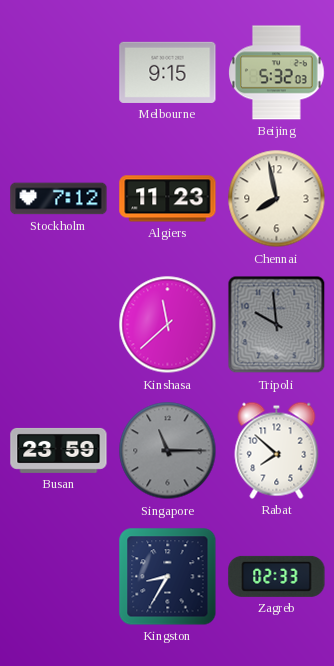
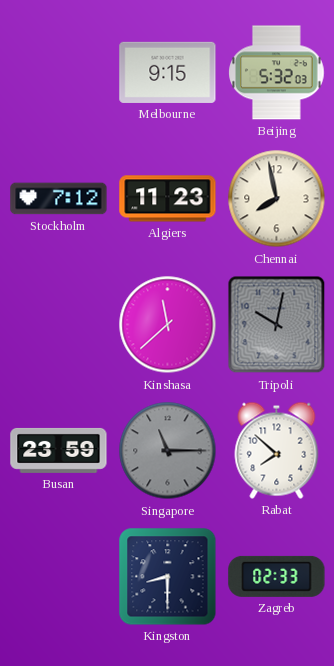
Tripoli: 9:59 -> 10:02 (277, 325)
Kingston: 8:35 -> 8:30 (168, 577)
